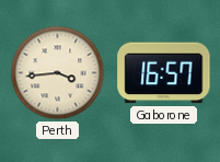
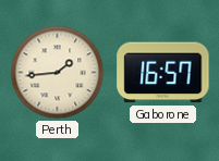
Perth: 3:44 -> 1:44 (58, 73)
